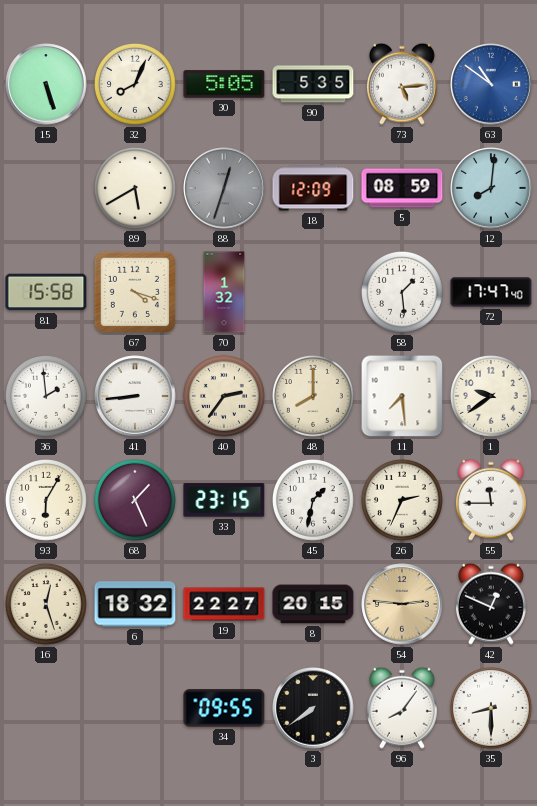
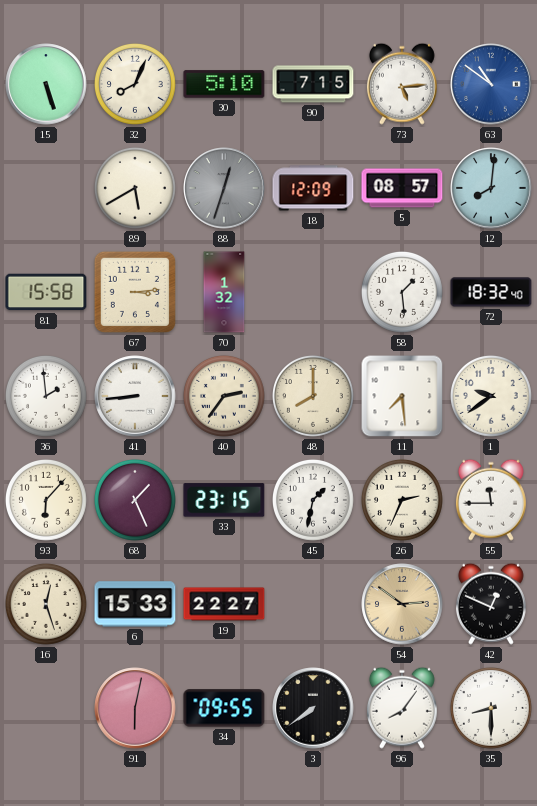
30: 5:05 -> 5:10 (224, 84)
90: 5:35 -> 7:15 (313, 84)
5: 08:59 -> 08:57 (402, 188)
67: 4:18 -> 3:14 (135, 292)
72: 17:47 -> 18:32 (491, 292)
93: 6:05 -> 6:07 (46, 500)
6: 18:32 -> 15:33 (135, 604)
8: 20:15 -> none (313, 604)
54: 2:46 -> 2:51 (402, 604)
91: none -> 6:02 (135, 708)
